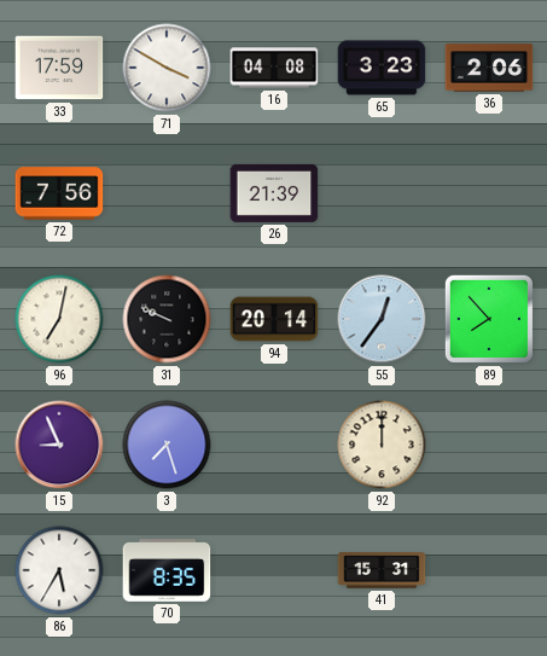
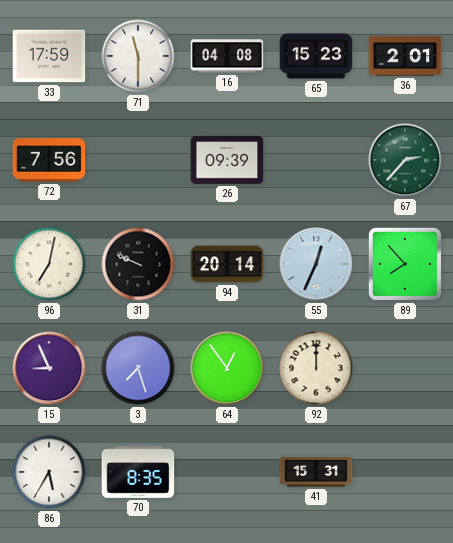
71: 3:50 -> 11:30 (138, 56)
65: 3:23 -> 15:23 (316, 56)
36: 2:06 -> 2:01 (405, 56)
26: 21:39 -> 09:39 (227, 160)
67: none -> 2:37 (405, 160)
55: 12:36 -> 12:34 (316, 264)
64: none -> 12:54 (227, 368)
